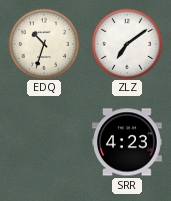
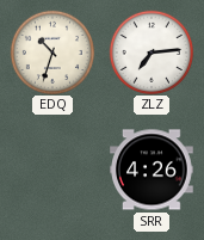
ZLZ: 7:09 -> 7:14 (150, 51)
SRR: 4:23 -> 4:26 (153, 170)
